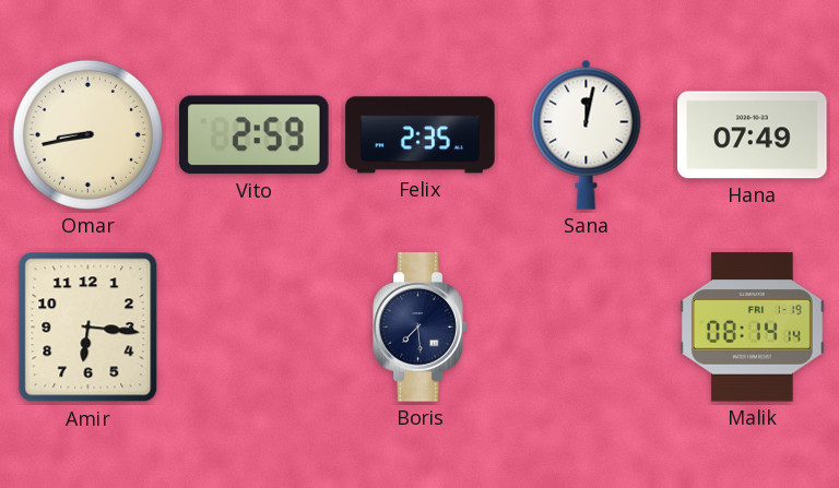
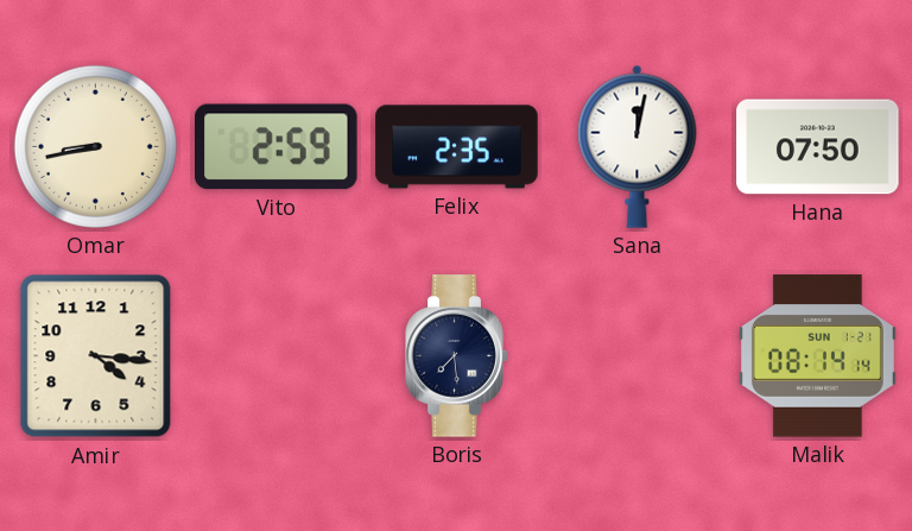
Hana: 07:49 -> 07:50 (818, 147)
Amir: 6:16 -> 4:16 (96, 356)
Malik date: FRI 1-19 -> SUN 1-21 (817, 356)
